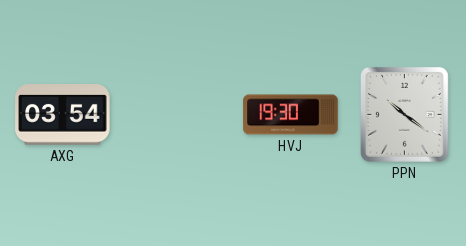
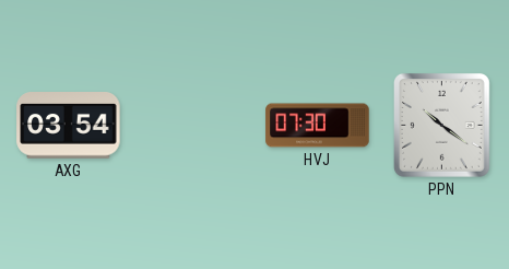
HVJ: 19:30 -> 07:30 (318, 126)
